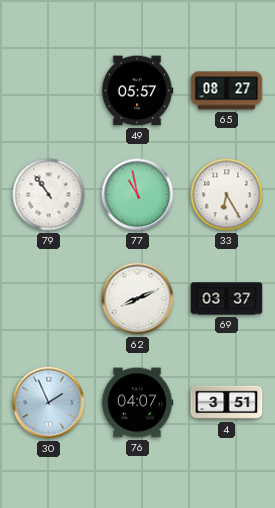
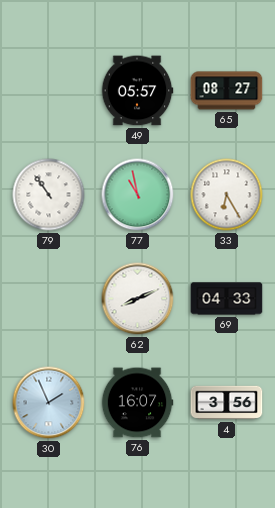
69: 03:37 -> 04:33 (227, 299)
76: 04:07 -> 16:07 (137, 403)
4: 3:51 -> 3:56 (227, 403)
